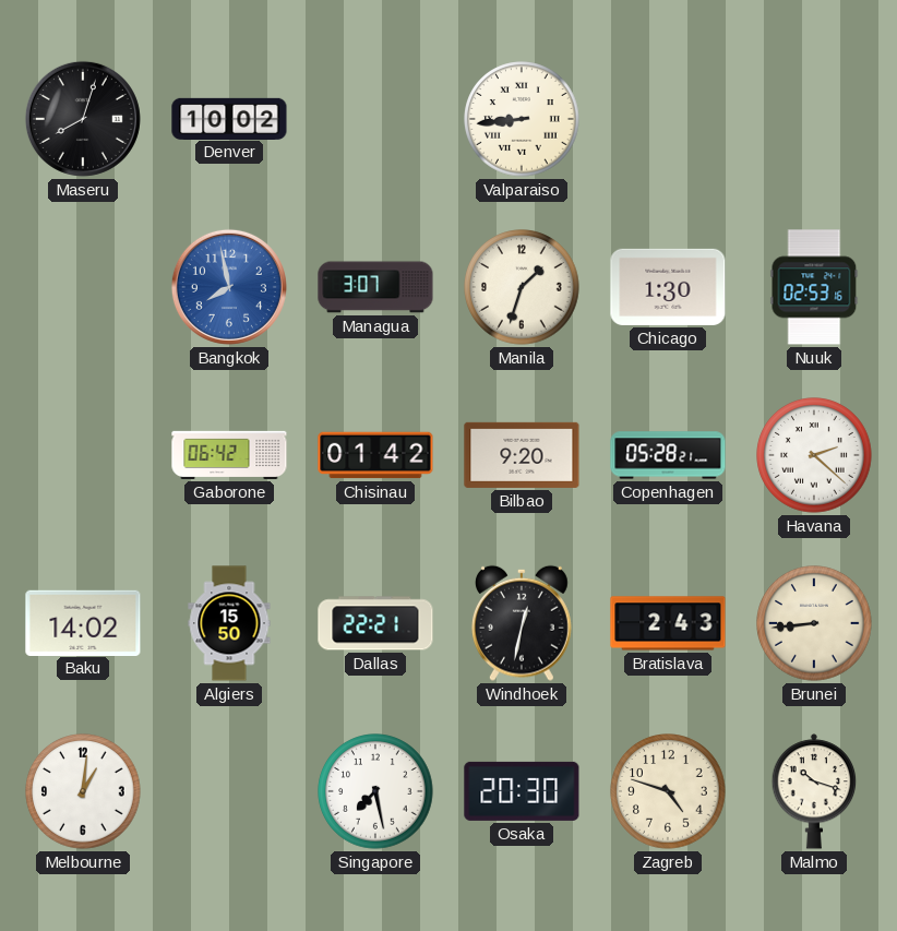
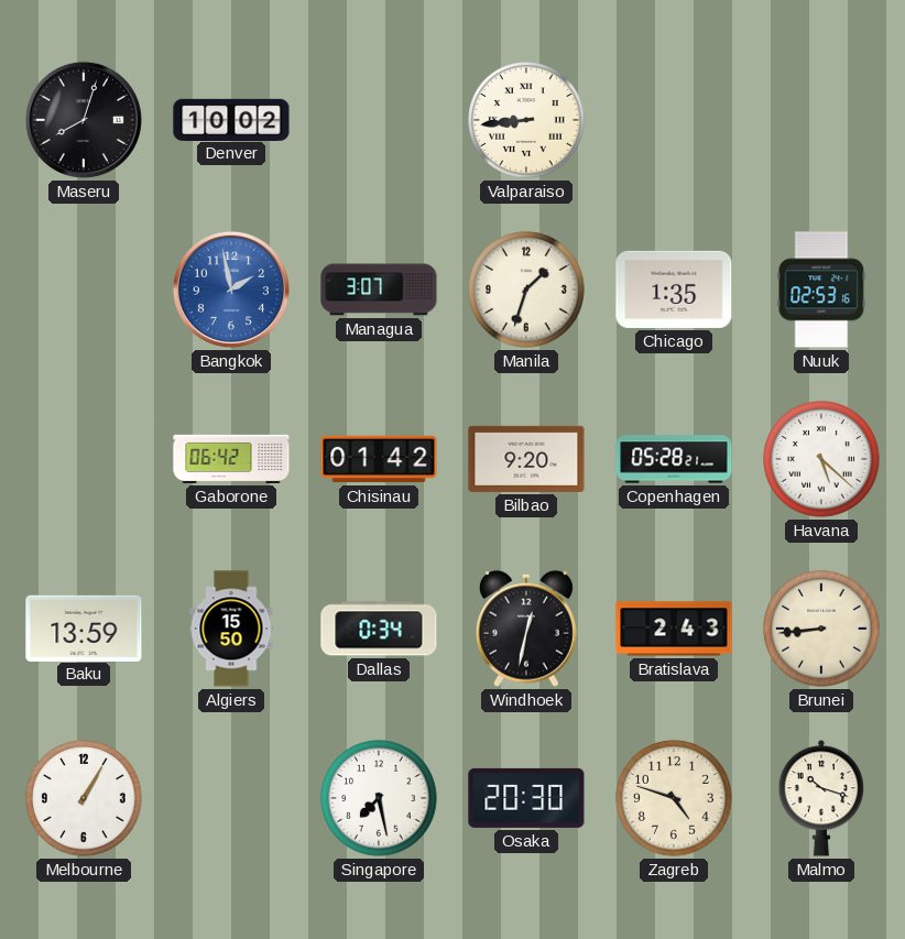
Bangkok: 7:58 -> 1:58 (231, 290)
Chicago: 1:30 -> 1:35 (674, 290)
Havana: 2:22 -> 5:22 (821, 459)
Baku: 14:02 -> 13:59 (84, 627)
Dallas: 22:21 -> 0:34 (379, 629)
Melbourne: 1:01 -> 1:05 (84, 798)
